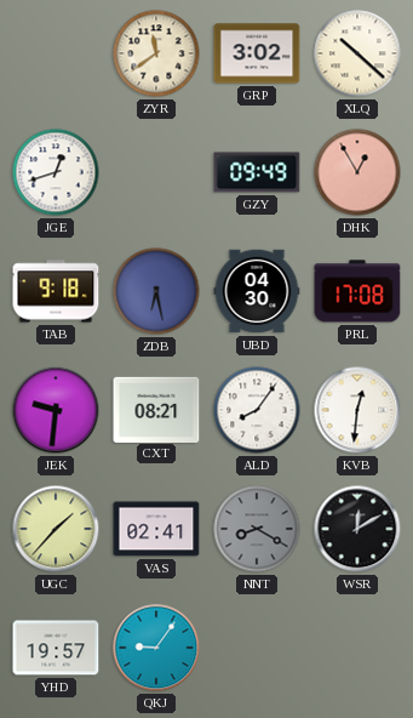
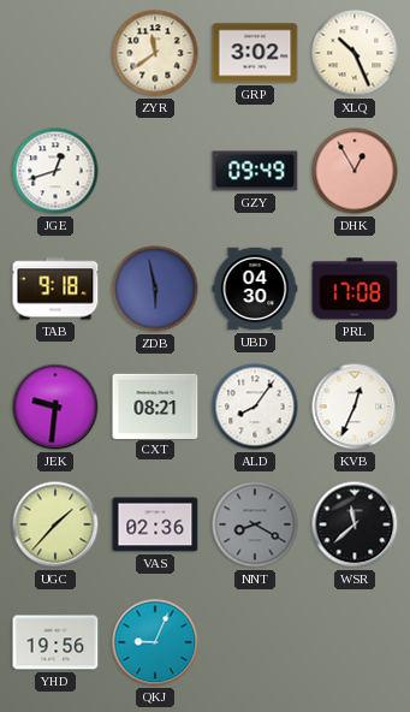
XLQ: 10:22 -> 10:26 (355, 53)
ZDB: 6:28 -> 5:58 (155, 289)
KVB: 12:31 -> 12:34 (355, 407)
VAS: 02:41 -> 02:36 (155, 524)
WSR: 12:10 -> 11:38 (355, 524)
YHD: 19:57 -> 19:56 (55, 642)
QKJ: 9:06 -> 9:04 (155, 642)
